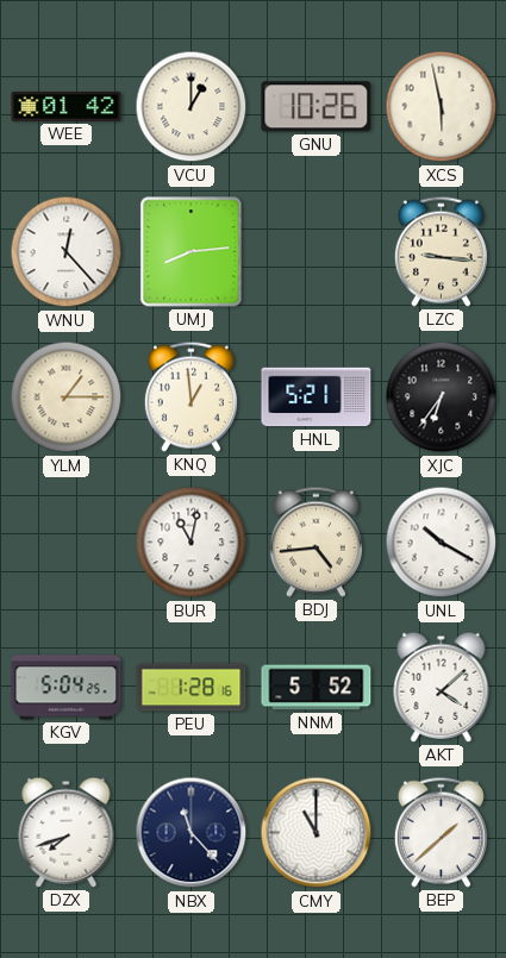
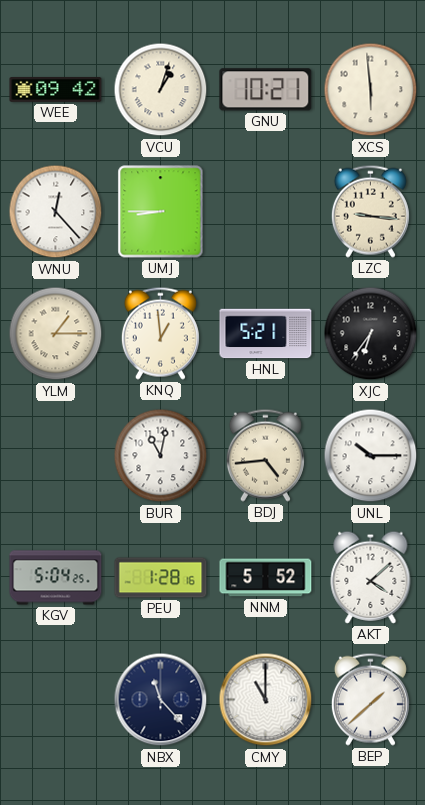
WEE: 01:42 -> 09:42 (56, 90)
VCU: 1:00 -> 1:03 (161, 90)
GNU: 10:26 -> 10:21 (266, 90)
XCS: 5:58 -> 5:59 (371, 90)
UMJ: 8:14 -> 8:45 (161, 212)
UNL: 10:20 -> 10:15 (371, 456)
DZX: 7:42 -> none (67, 832)
